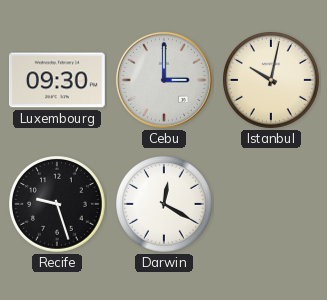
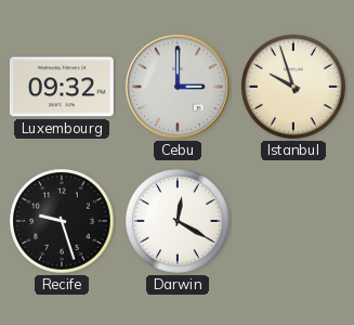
Luxembourg: 09:30 -> 09:32 (62, 87)
Istanbul: 10:02 -> 9:57 (294, 88)
